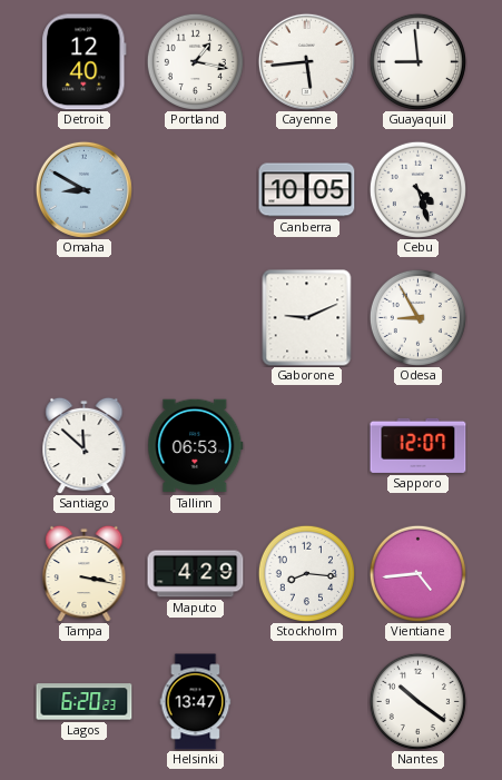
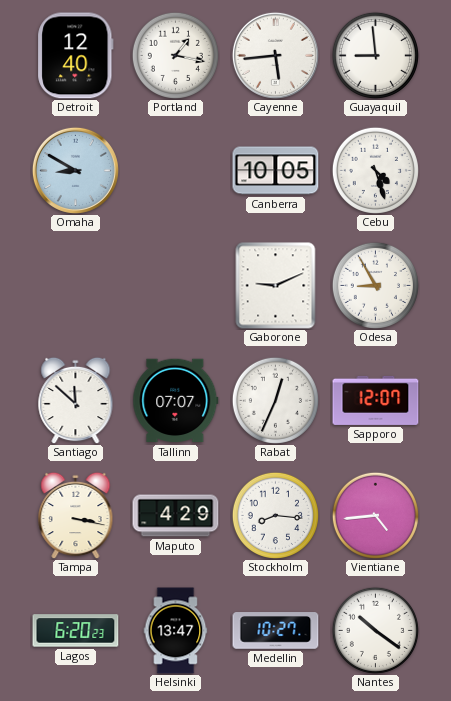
Tallinn: 06:53 -> 07:07 (176, 401)
Rabat: none -> 12:34 (275, 400)
Medellin: none -> 10:27 (276, 631)
